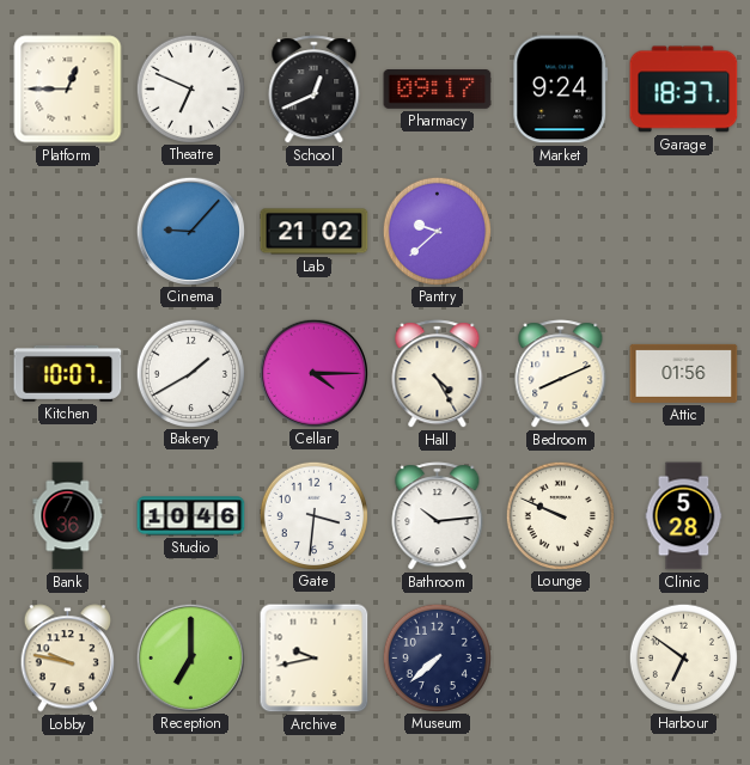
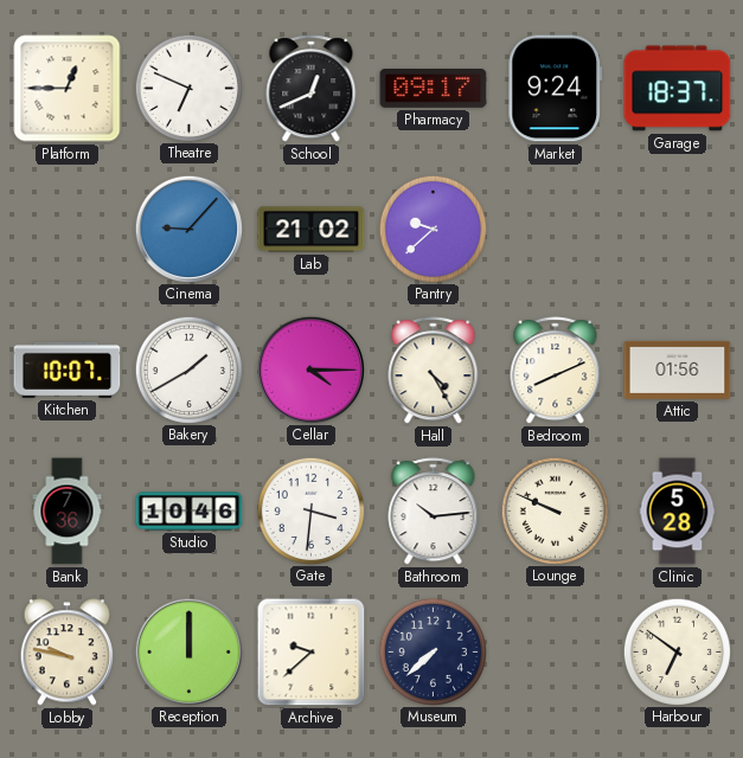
Reception: 7:00 -> 12:00 (188, 651)
Archive: 9:43 -> 9:38 (312, 653)
